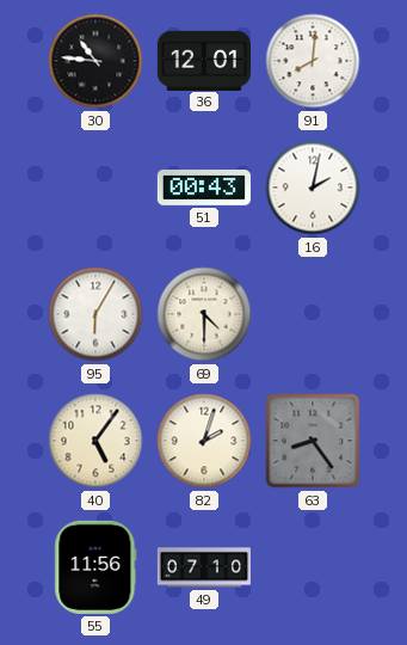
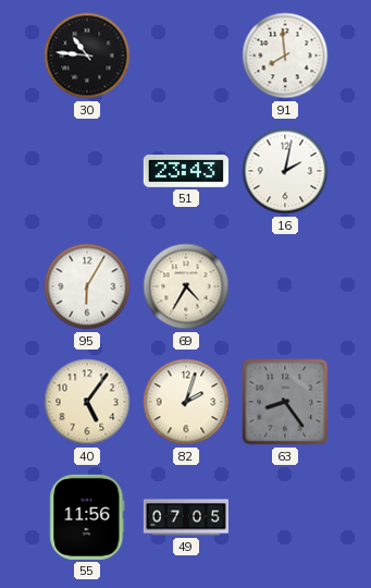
36: 12:01 -> none (204, 60)
91: 8:01 -> 7:59 (285, 56)
51: 00:43 -> 23:43 (186, 172)
69: 4:30 -> 4:35 (186, 286)
49: 07:10 -> 07:05 (186, 517)
